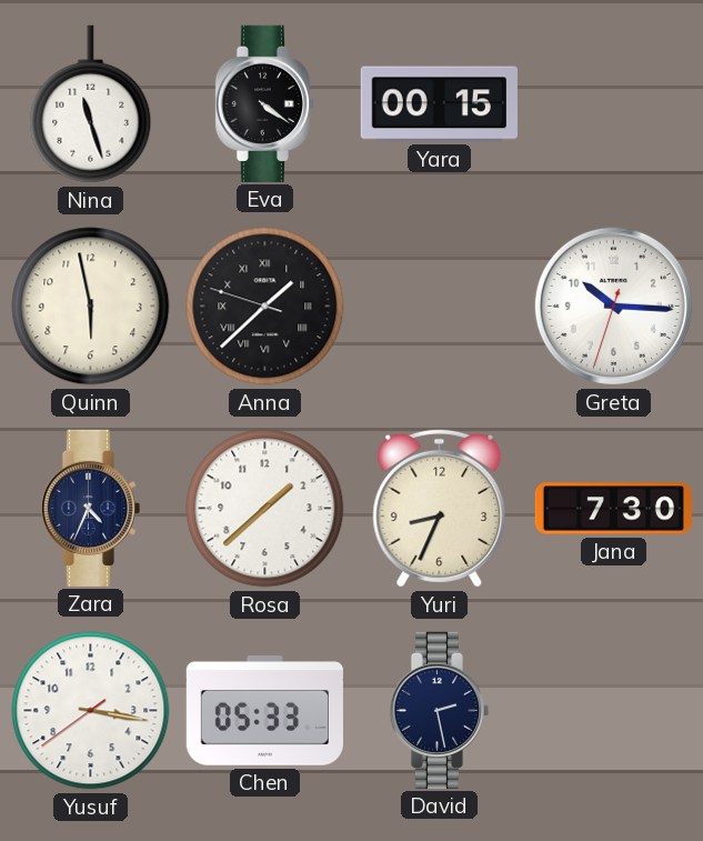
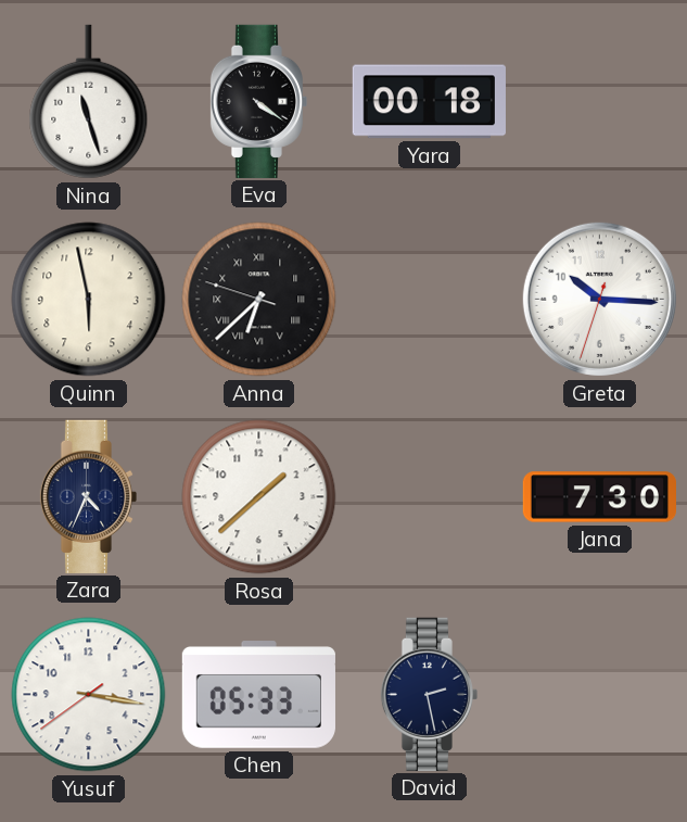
Yara: 00:15 -> 00:18 (429, 102)
Anna: 1:37 -> 6:37 (259, 300)
Yuri: 8:34 -> none (440, 508)
